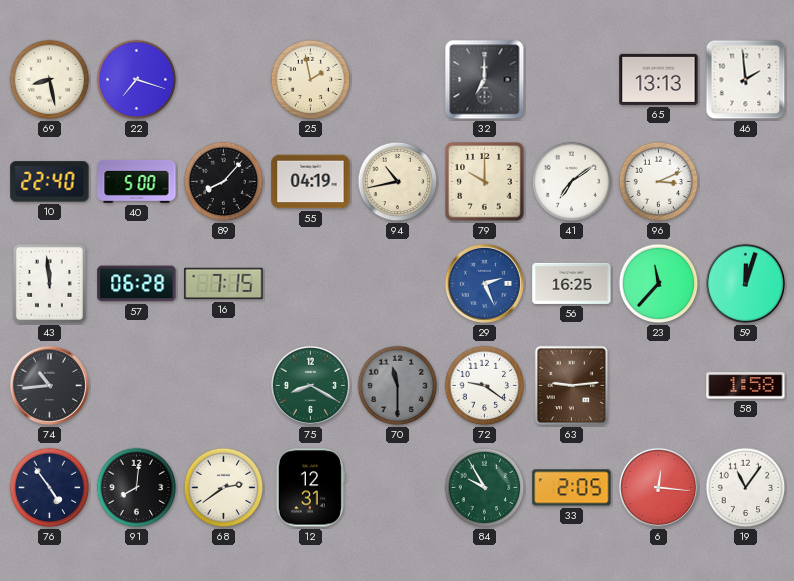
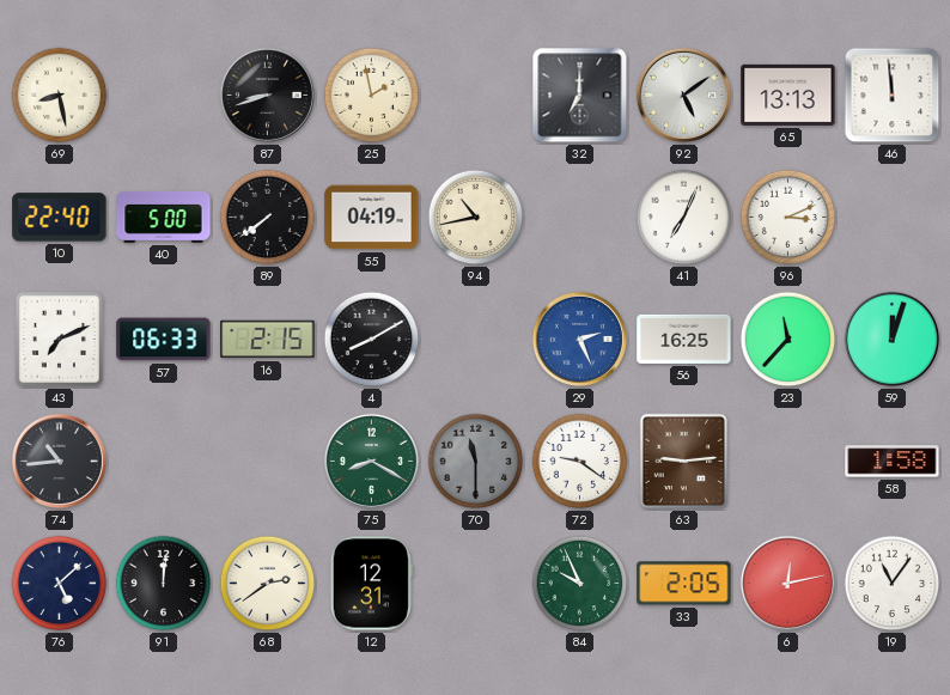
22: 7:18 -> none (137, 80)
87: none -> 8:42 (267, 95)
92: none -> 5:09 (683, 95)
46: 1:59 -> 11:59 (893, 96)
89: 8:07 -> 7:39 (268, 218)
79: 10:00 -> none (485, 182)
41: 7:09 -> 7:04 (684, 218)
43: 11:59 -> 7:11 (59, 339)
57: 06:28 -> 06:33 (164, 340)
16: 7:15 -> 2:15 (268, 340)
4: none -> 8:10 (372, 340)
76: 4:54 -> 5:08 (60, 584)
91: 8:01 -> 12:01 (164, 584)
84: 9:55 -> 9:56 (580, 584)
6: 12:16 -> 12:13 (787, 583)
